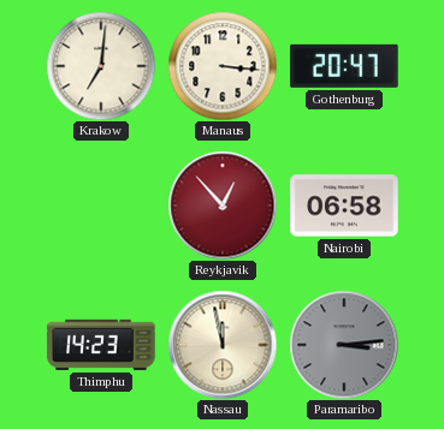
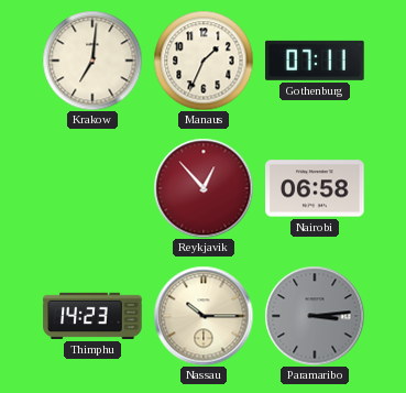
Manaus: 3:16 -> 1:34 (204, 61)
Gothenburg: 20:47 -> 07:11 (315, 61)
Nassau: 11:58 -> 10:15 (204, 316)
